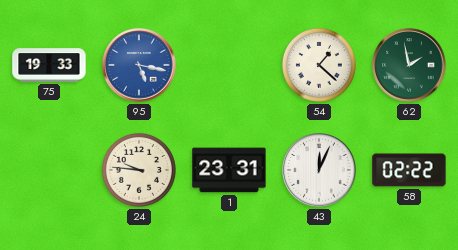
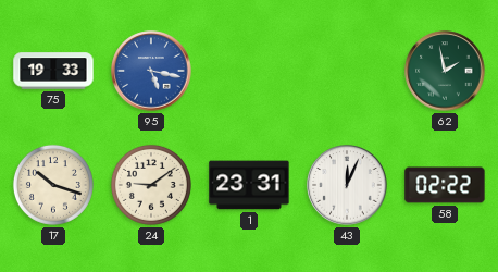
54: 1:22 -> none (319, 65)
17: none -> 10:18 (53, 185)
24: 9:46 -> 9:09 (151, 185)
